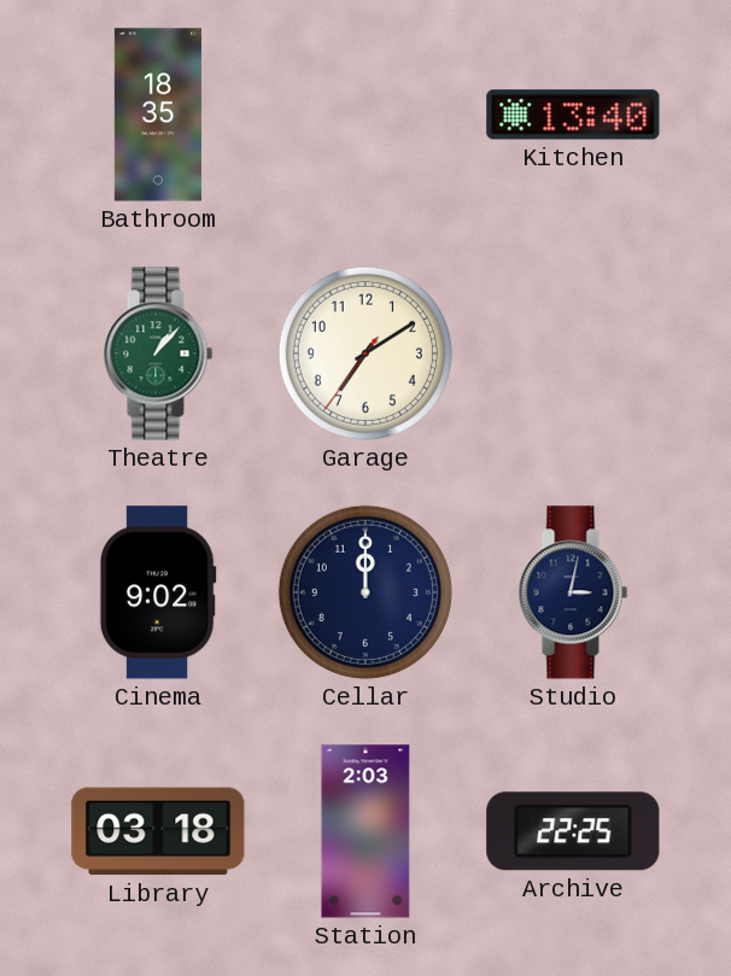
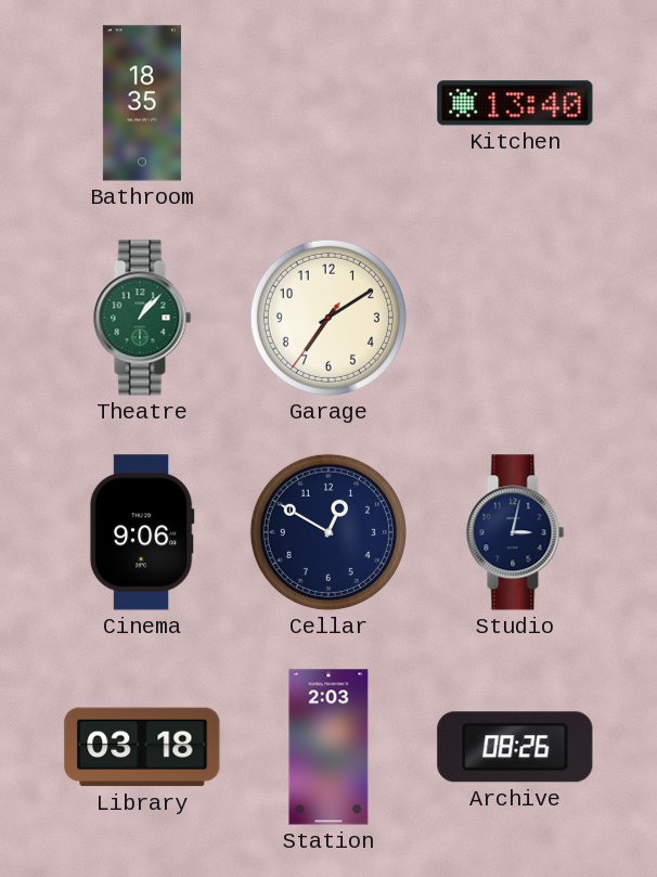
Cinema: 9:02 -> 9:06 (142, 532)
Cellar: 12:00 -> 12:50 (328, 532)
Archive: 22:25 -> 08:26 (515, 747)
